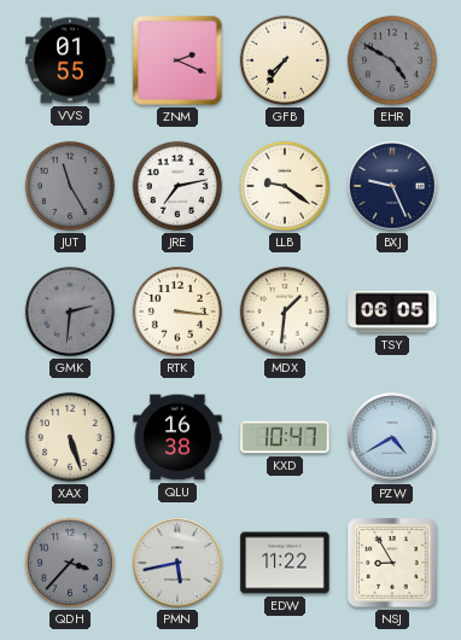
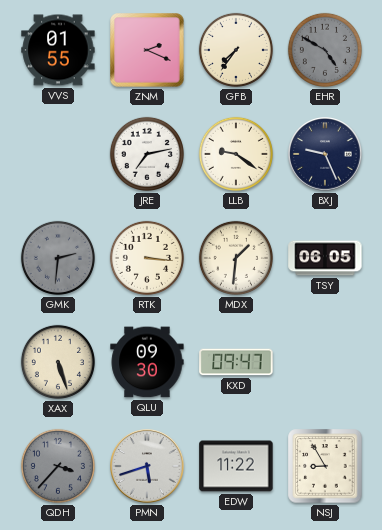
JUT: 11:25 -> none (70, 186)
QLU: 16:38 -> 09:30 (147, 362)
KXD: 10:47 -> 09:47 (236, 362)
PZW: 4:40 -> none (392, 437)
PMN: 5:43 -> 5:42 (147, 466)
